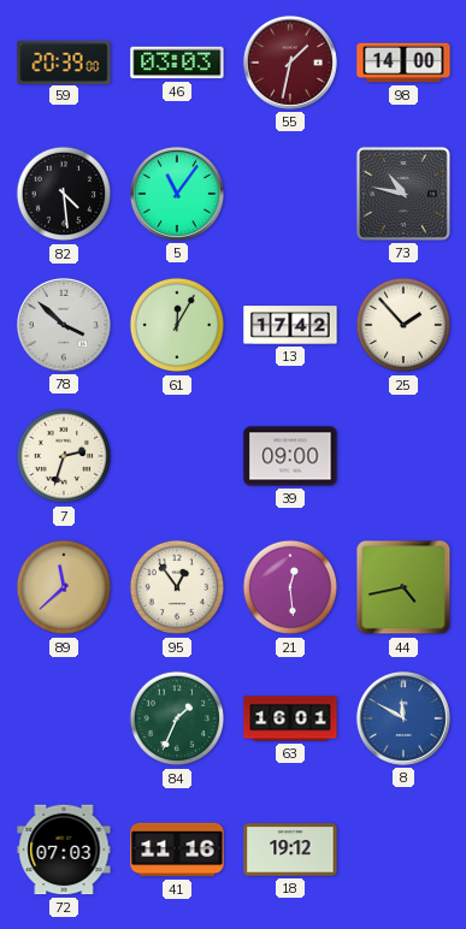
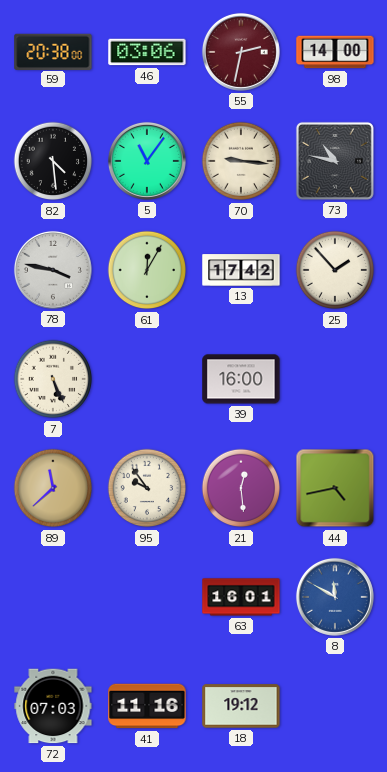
59: 20:39 -> 20:38 (53, 51)
46: 03:03 -> 03:06 (147, 52)
55: 1:32 -> 2:32 (241, 52)
70: none -> 9:16 (241, 161)
78: 3:52 -> 3:47 (53, 270)
7: 2:33 -> 5:26 (53, 379)
39: 09:00 -> 16:00 (241, 379)
95: 12:54 -> 9:54 (147, 488)
84: 1:34 -> none (177, 718)
